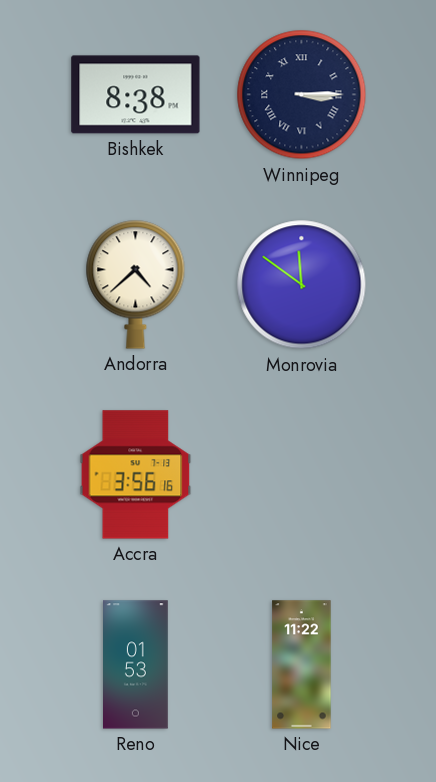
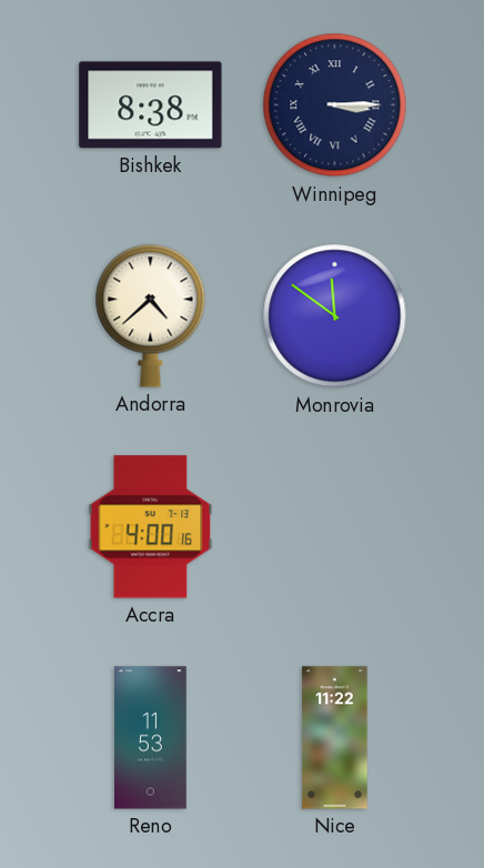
Accra: 3:56 -> 4:00 (151, 527)
Reno: 01:53 -> 11:53 (151, 738)
